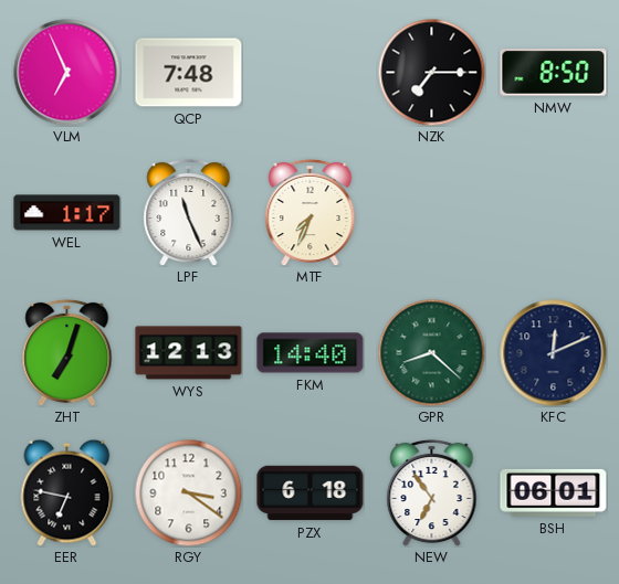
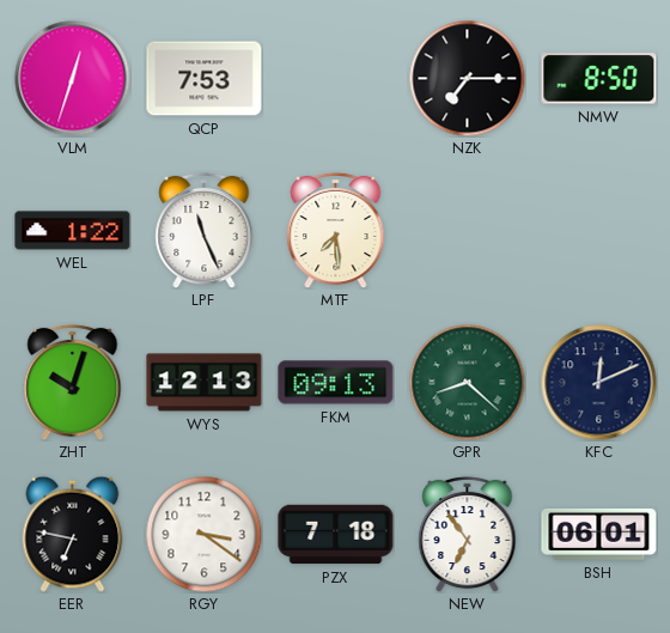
VLM: 6:56 -> 12:33 (73, 79)
QCP: 7:48 -> 7:53 (205, 79)
WEL: 1:17 -> 1:22 (73, 231)
MTF: 7:34 -> 7:29 (336, 230)
ZHT: 7:03 -> 10:03 (73, 382)
FKM: 14:40 -> 09:13 (336, 383)
PZX: 6:18 -> 7:18 (336, 535)
